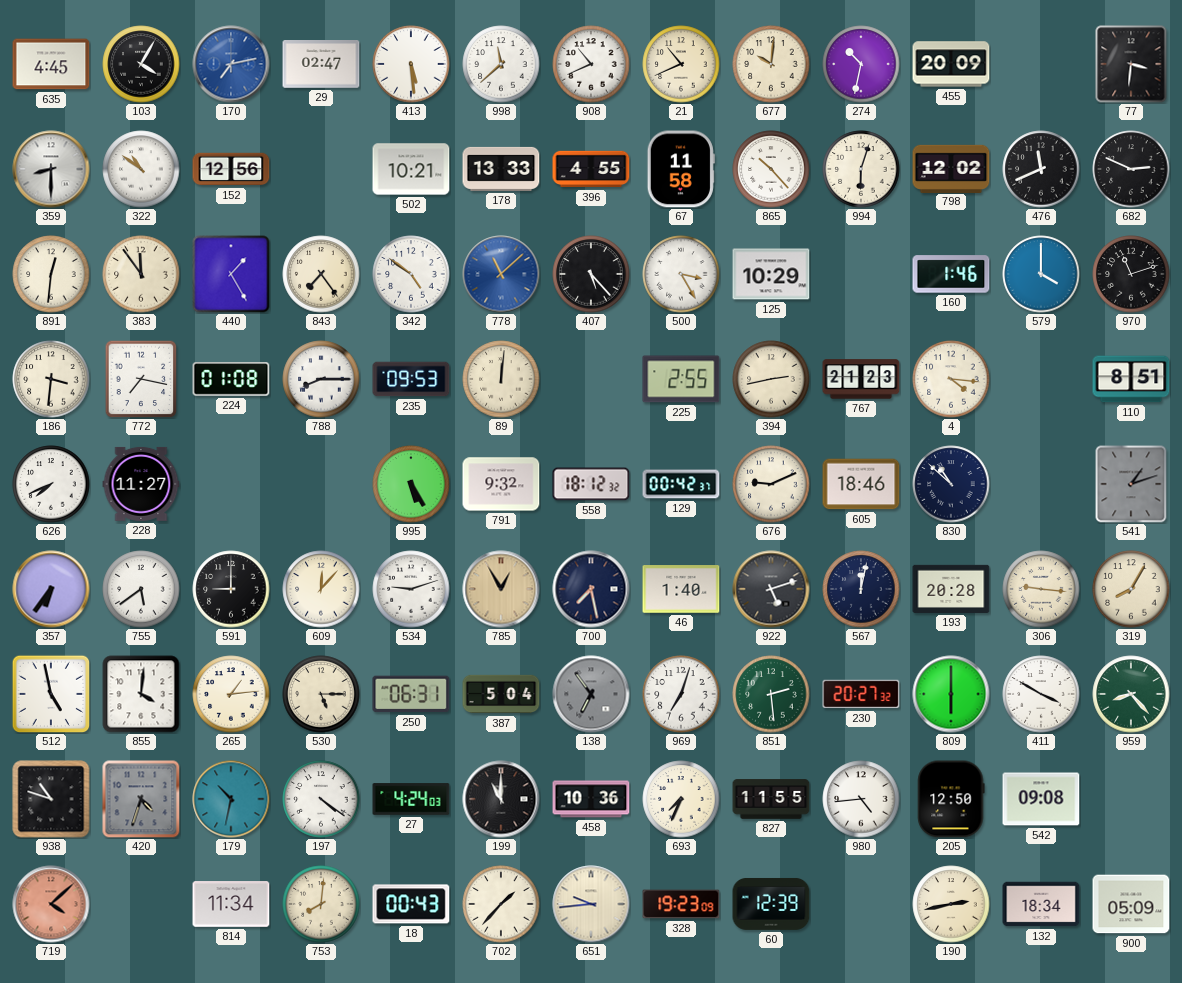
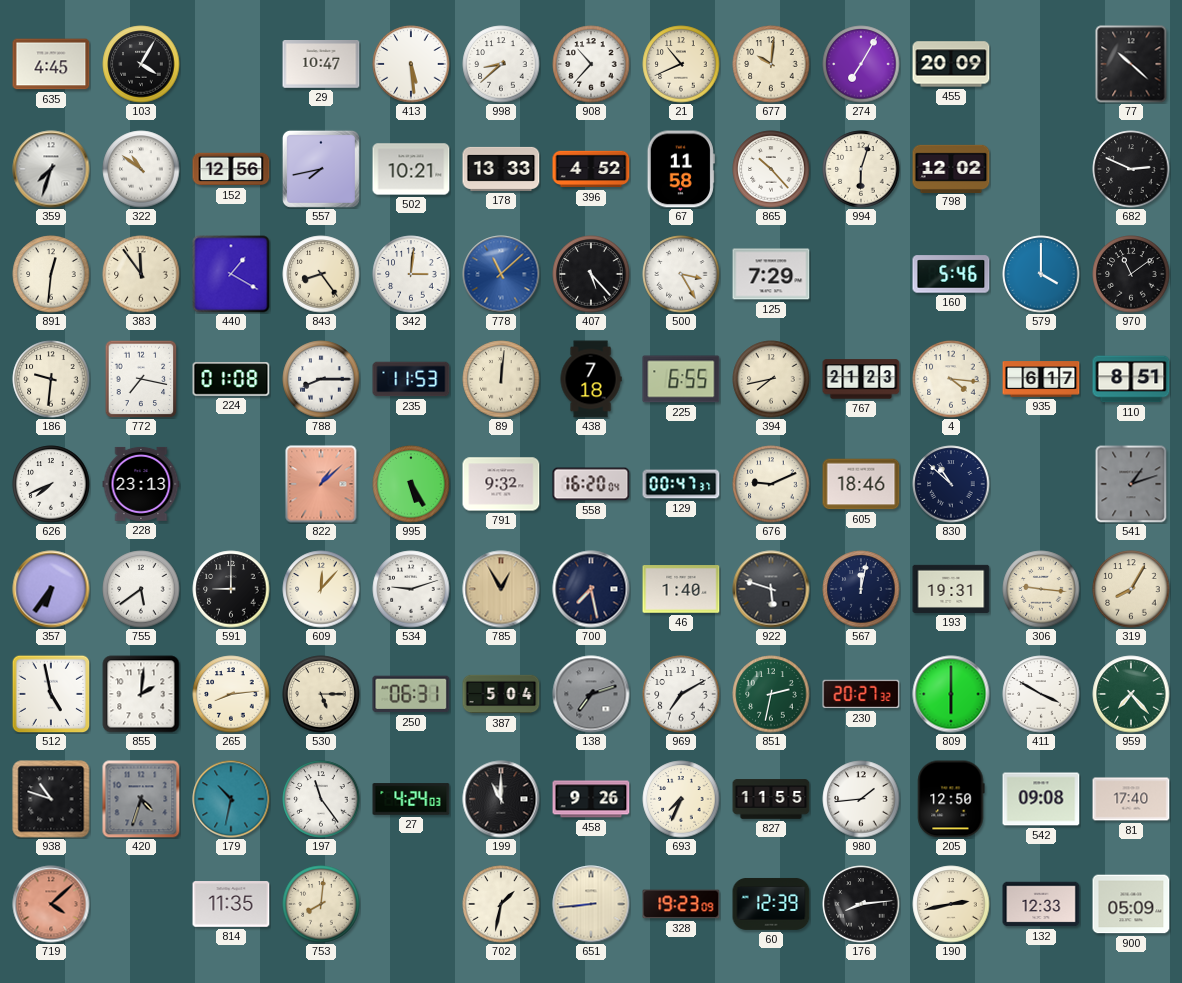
170: 7:13 -> none (231, 64)
29: 02:47 -> 10:47 (321, 65)
998: 11:38 -> 8:38 (501, 64)
908: 10:41 -> 10:37 (591, 64)
274: 10:32 -> 7:05 (861, 64)
77: 3:31 -> 10:22 (1131, 64)
359: 8:30 -> 7:33 (51, 169)
557: none -> 7:43 (321, 169)
396: 4:55 -> 4:52 (591, 169)
476: 11:41 -> none (1041, 169)
440: 1:25 -> 1:20 (231, 274)
843: 7:24 -> 8:24 (321, 274)
342: 4:51 -> 3:01 (411, 274)
125: 10:29 -> 7:29 (771, 274)
160: 1:46 -> 5:46 (951, 274)
970: 11:12 -> 11:09 (1131, 274)
186: 3:31 -> 9:31 (51, 379)
235: 09:53 -> 11:53 (411, 379)
438: none -> 7:18 (591, 379)
225: 2:55 -> 6:55 (681, 379)
394: 2:43 -> 7:43 (771, 379)
935: none -> 6:17 (1041, 379)
228: 11:27 -> 23:13 (141, 484)
822: none -> 1:08 (321, 484)
558: 18:12 -> 16:20 (591, 484)
129: 00:42 -> 00:47 (681, 484)
922: 5:12 -> 5:48 (771, 589)
193: 20:28 -> 19:31 (951, 589)
855: 4:01 -> 2:01 (141, 694)
265: 1:14 -> 8:14 (231, 694)
138: 6:54 -> 7:12 (591, 694)
969: 7:03 -> 7:10 (681, 694)
851: 2:29 -> 2:32 (771, 694)
959: 8:23 -> 7:23 (1131, 694)
197: 4:21 -> 11:24 (321, 799)
458: 10:36 -> 9:26 (591, 799)
980: 4:44 -> 1:44 (861, 799)
81: none -> 17:40 (1131, 799)
814: 11:34 -> 11:35 (231, 904)
18: 00:43 -> none (411, 904)
702: 1:37 -> 1:32 (501, 904)
651: 9:44 -> 8:44 (591, 904)
176: none -> 8:14 (861, 904)
132: 18:34 -> 12:33 (1041, 904)
